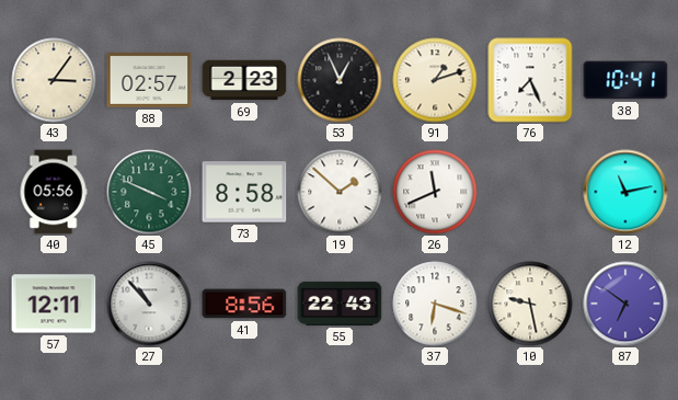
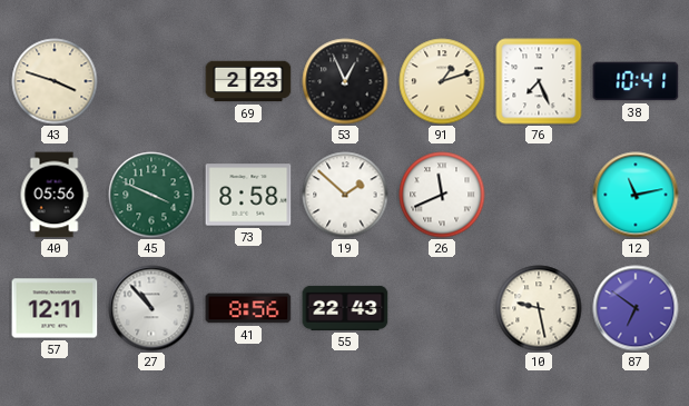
43: 3:06 -> 3:48 (55, 81)
88: 02:57 -> none (149, 80)
37: 6:18 -> none (435, 304)
